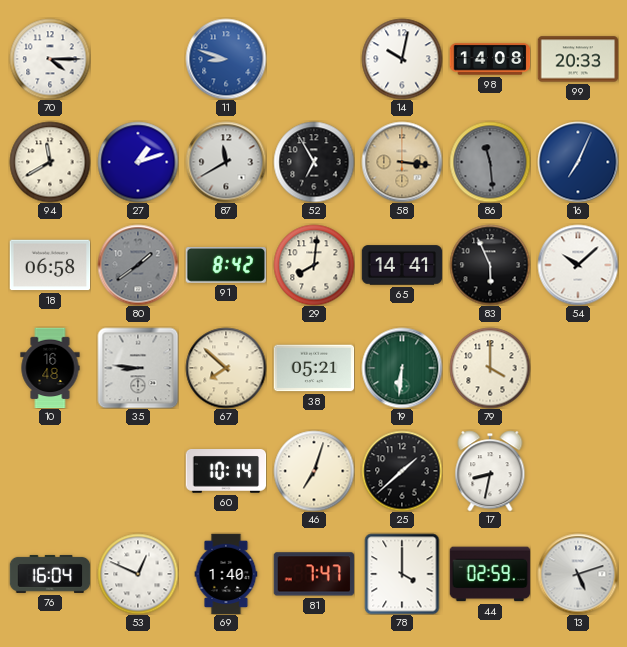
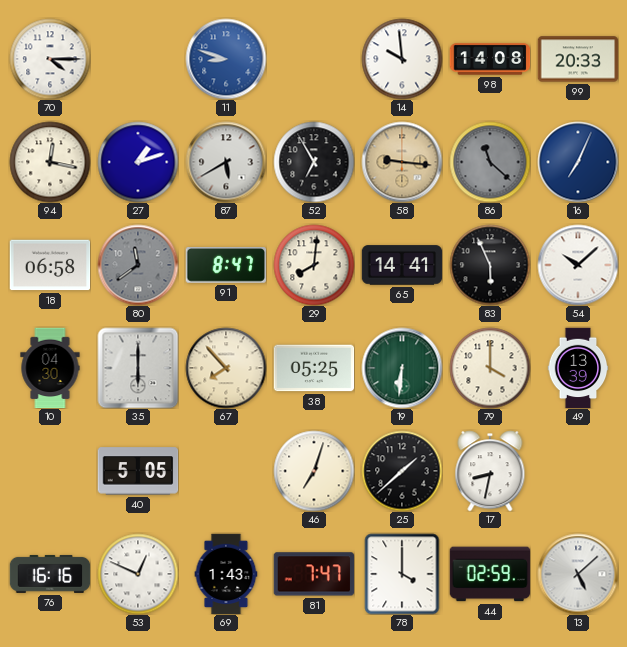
14: 10:02 -> 9:59 (402, 59)
94: 11:40 -> 12:17 (50, 162)
87: 11:40 -> 5:40 (226, 162)
58: 3:16 -> 9:16 (402, 162)
86: 11:29 -> 11:22 (490, 162)
80: 1:39 -> 11:39 (138, 265)
91: 8:42 -> 8:47 (226, 266)
10: 16:48 -> 04:30 (50, 368)
35: 8:46 -> 6:00 (138, 368)
67: 7:52 -> 7:53 (226, 368)
38: 05:21 -> 05:25 (314, 368)
49: none -> 13:39 (578, 368)
40: none -> 5:05 (138, 471)
60: 10:14 -> none (226, 472)
76: 16:04 -> 16:16 (50, 574)
69: 1:40 -> 1:43 (226, 574)
13: 5:12 -> 5:08 (578, 574)
